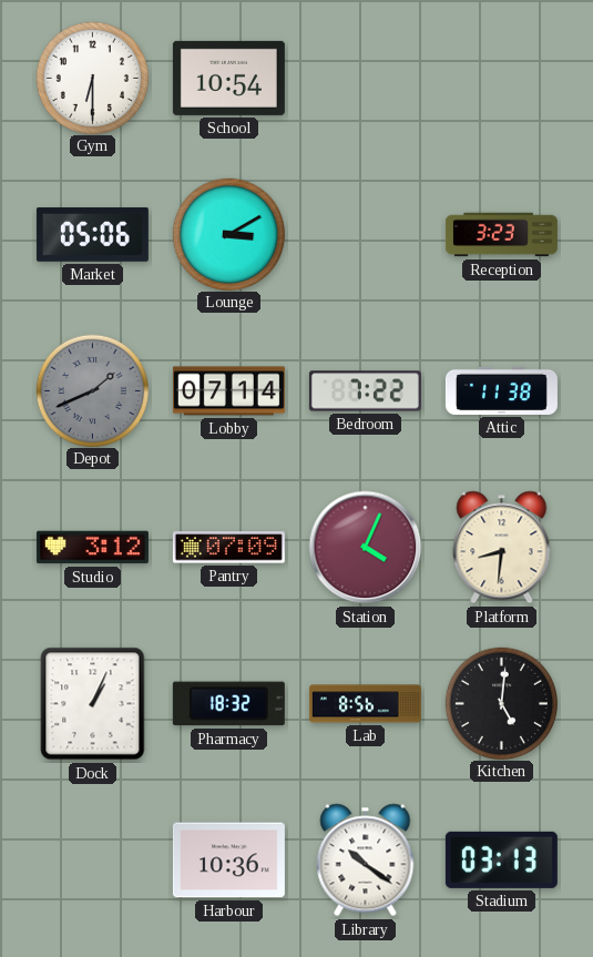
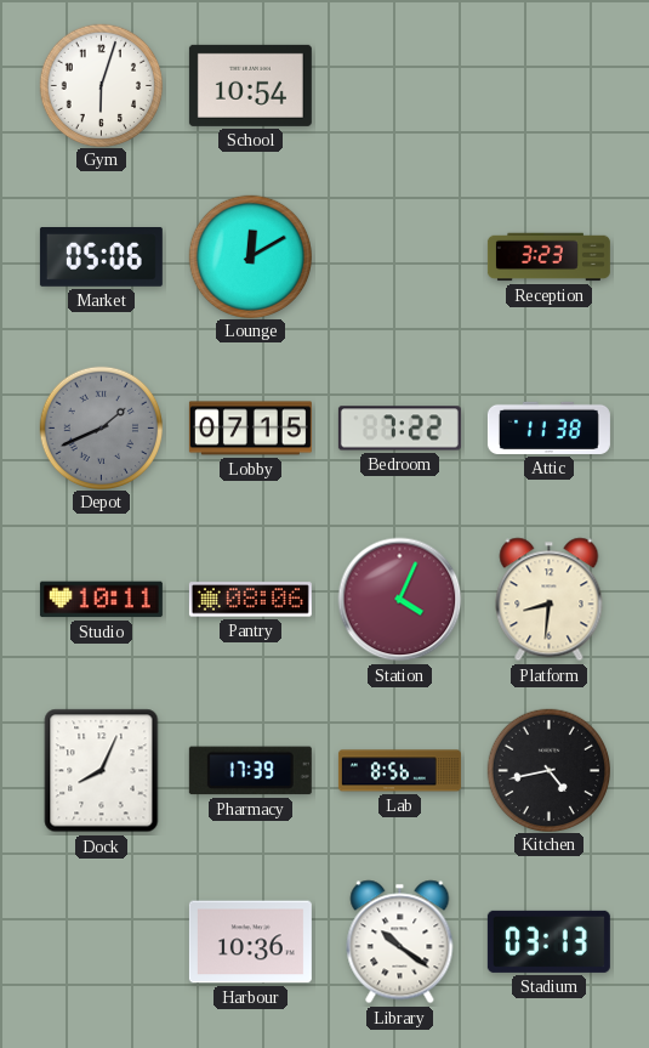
Gym: 6:30 -> 6:03 (101, 85)
Lounge: 3:10 -> 12:10 (250, 256)
Lobby: 07:14 -> 07:15 (250, 429)
Studio: 3:12 -> 10:11 (101, 600)
Pantry: 07:09 -> 08:06 (250, 600)
Dock: 1:04 -> 8:04 (102, 771)
Pharmacy: 18:32 -> 17:39 (250, 771)
Kitchen: 5:01 -> 4:43 (548, 770)
